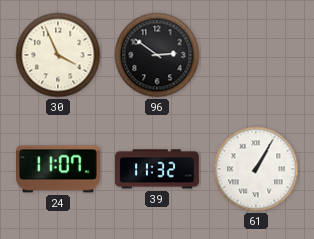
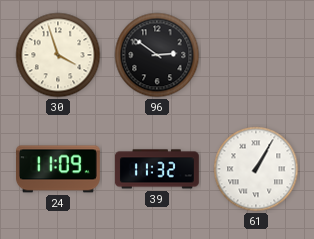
30: 3:56 -> 3:57 (58, 55)
24: 11:07 -> 11:09 (59, 169)
